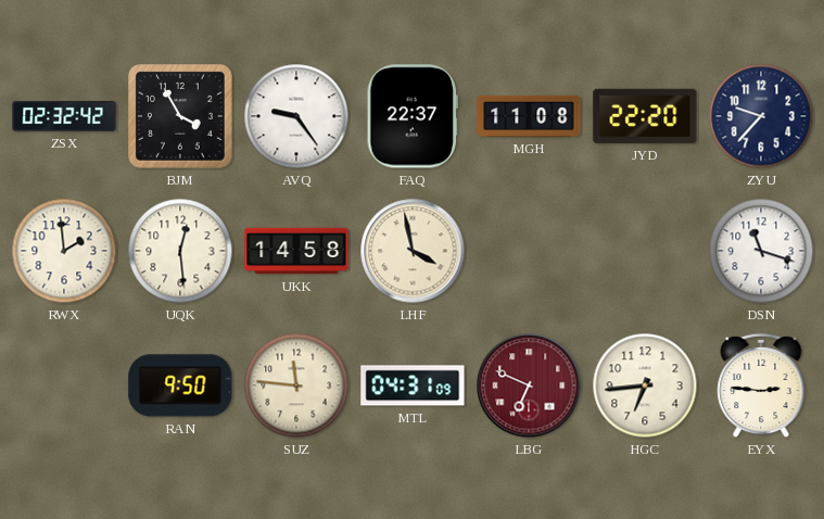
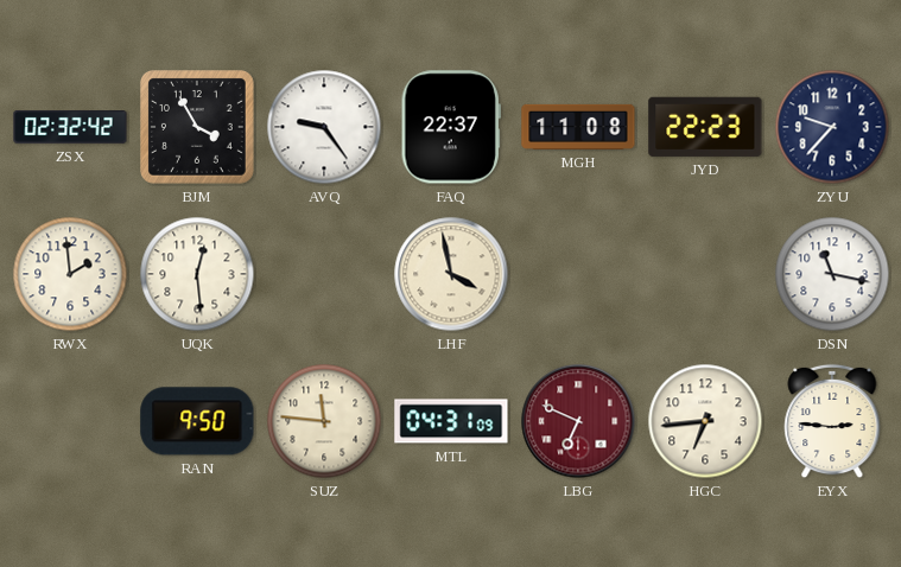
JYD: 22:20 -> 22:23 (705, 127)
UKK: 14:58 -> none (296, 251)
DSN: 11:18 -> 11:17 (832, 274)
